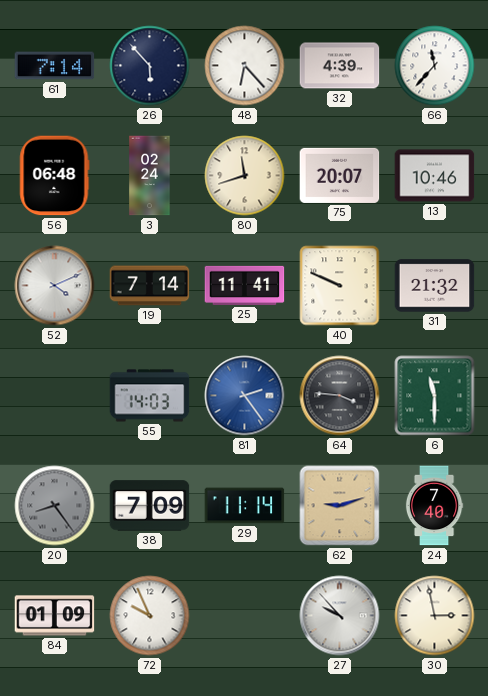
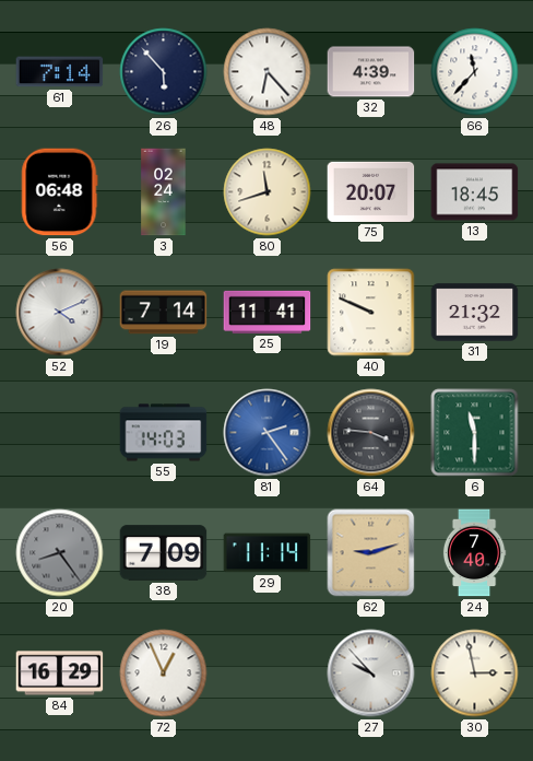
13: 10:46 -> 18:45 (475, 192)
84: 01:09 -> 16:29 (60, 674)
72: 9:56 -> 12:56 (164, 674)
